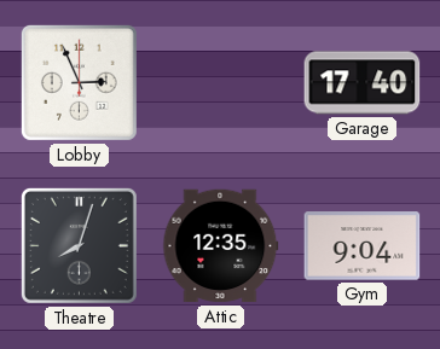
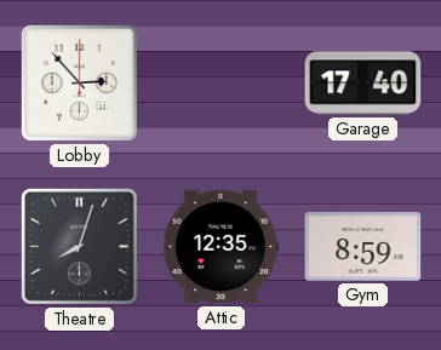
Lobby: 2:56 -> 2:53 (79, 82)
Gym: 9:04 -> 8:59 (363, 247)
